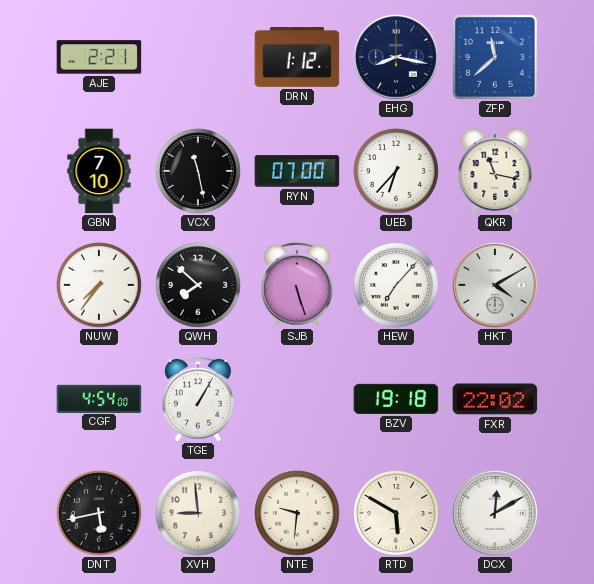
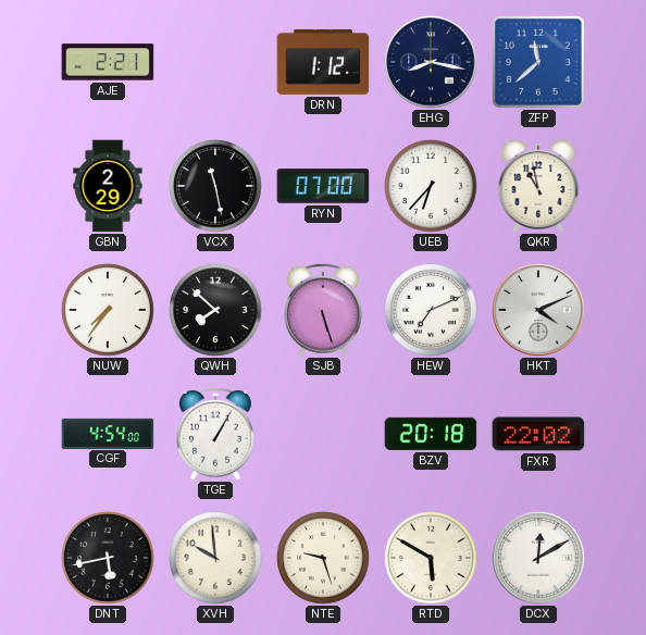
GBN: 7:10 -> 2:29 (108, 186)
QKR: 11:17 -> 10:58 (538, 186)
HEW: 7:07 -> 7:11 (431, 310)
HKT: 4:10 -> 4:11 (538, 310)
BZV: 19:18 -> 20:18 (431, 434)
XVH: 8:59 -> 9:59 (215, 558)
NTE: 9:31 -> 9:27 (323, 558)
